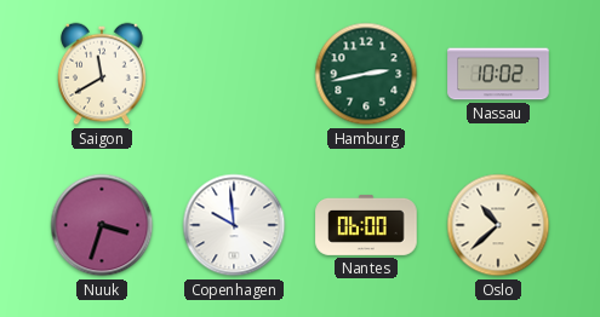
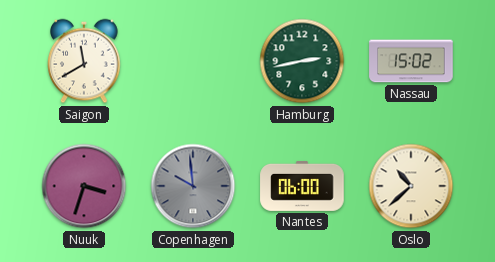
Nassau: 10:02 -> 15:02 (411, 61)
Copenhagen dial: white -> grey (193, 186)
